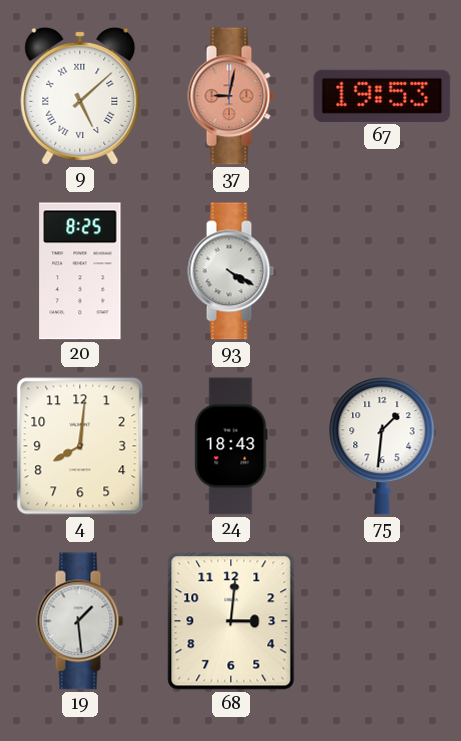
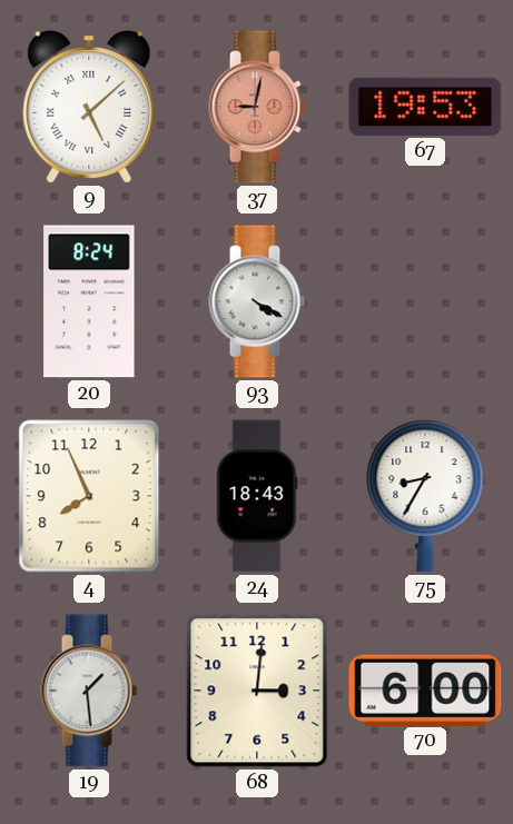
20: 8:25 -> 8:24 (89, 301)
4: 8:01 -> 7:56 (89, 496)
75: 1:31 -> 8:35 (425, 497)
70: none -> 6:00 (425, 689)
